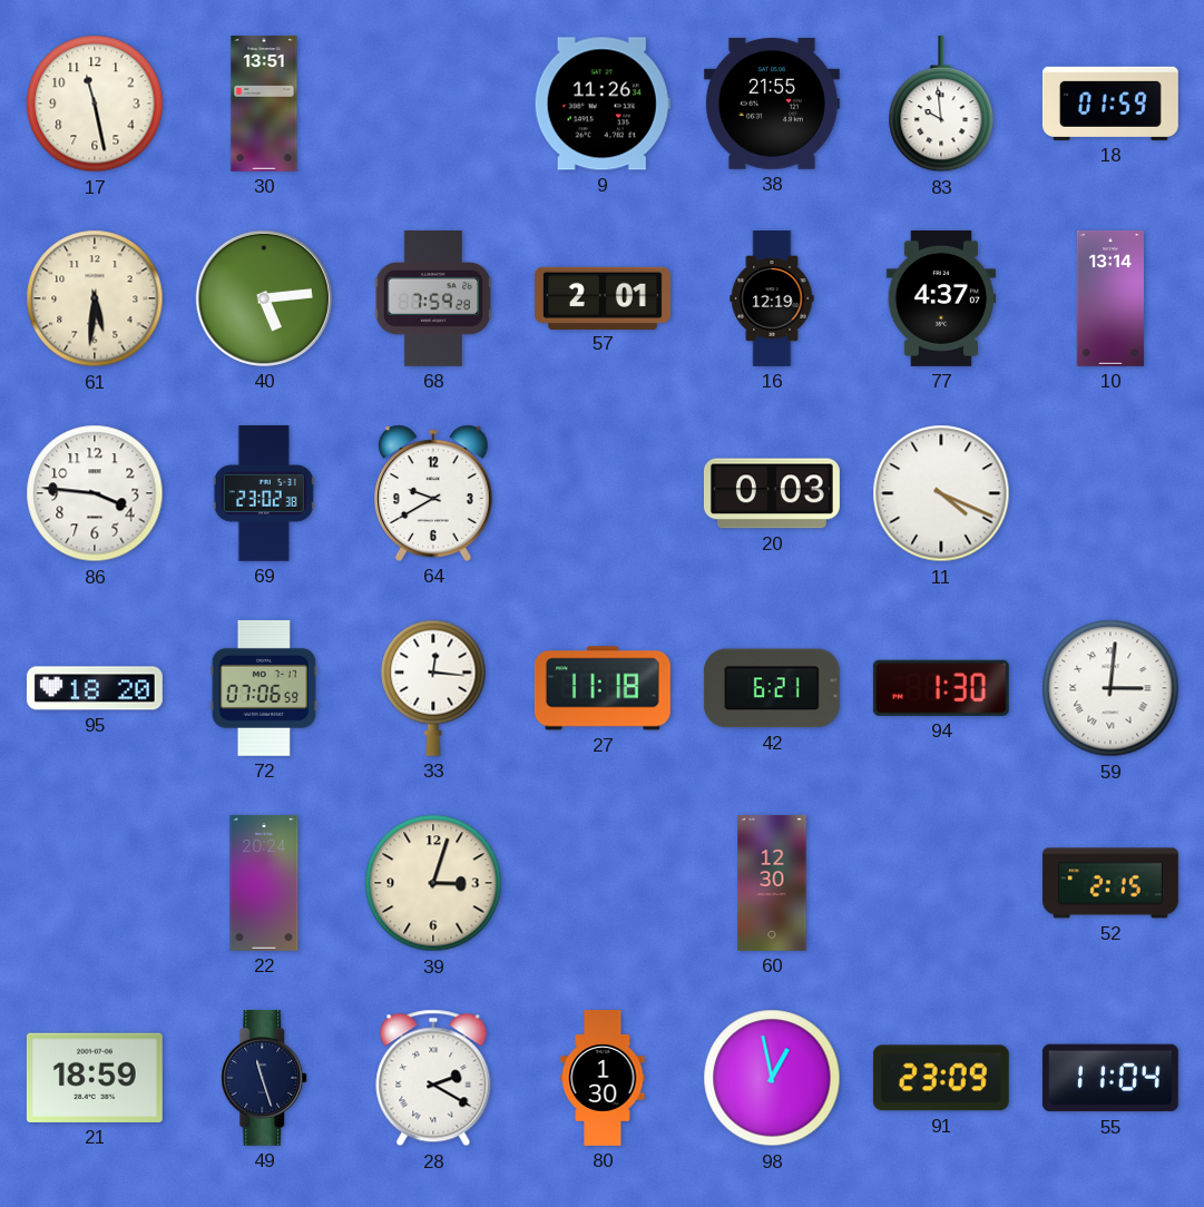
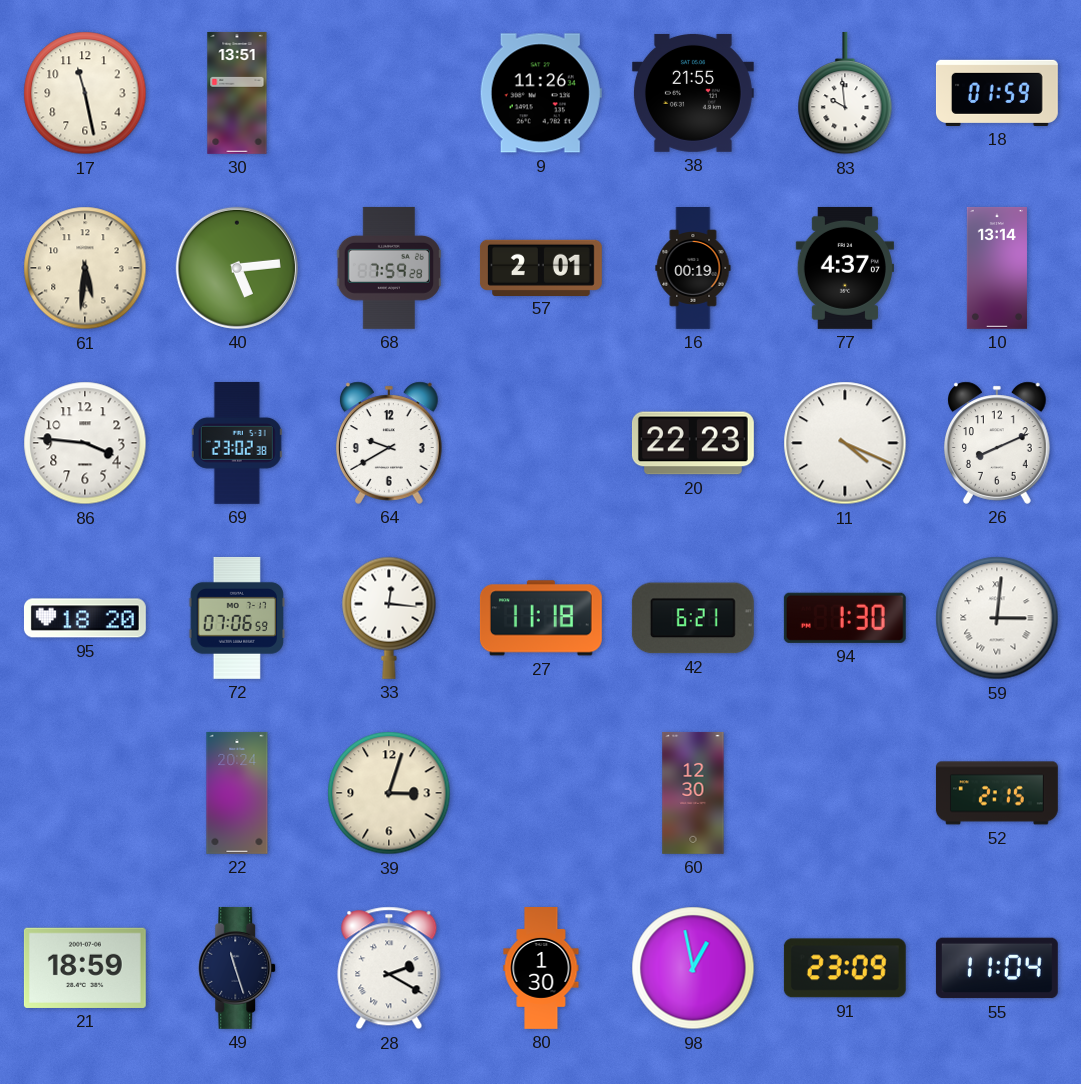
16: 12:19 -> 00:19 (693, 269)
20: 0:03 -> 22:23 (693, 443)
26: none -> 8:11 (998, 443)
